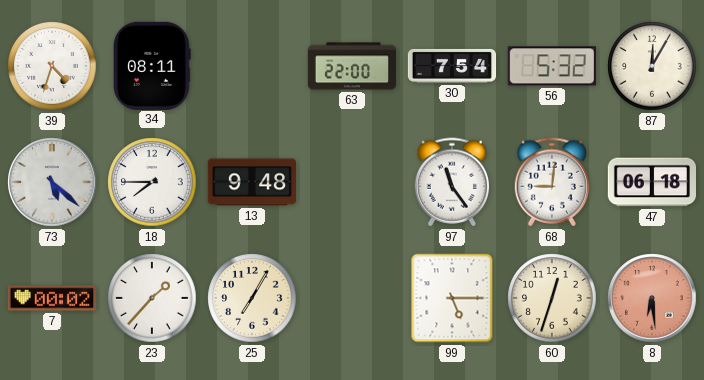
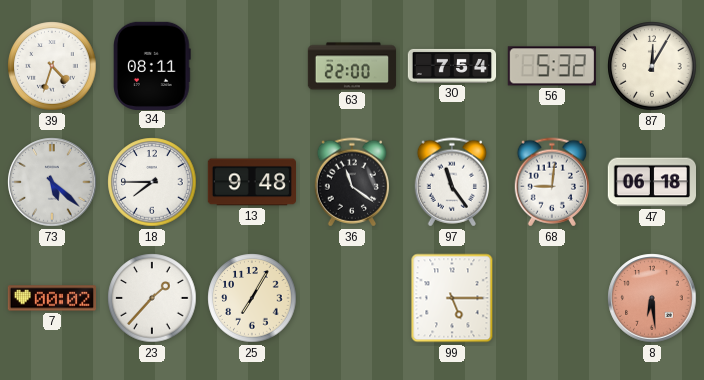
36: none -> 11:21 (351, 182)
60: 12:33 -> none (552, 298)
